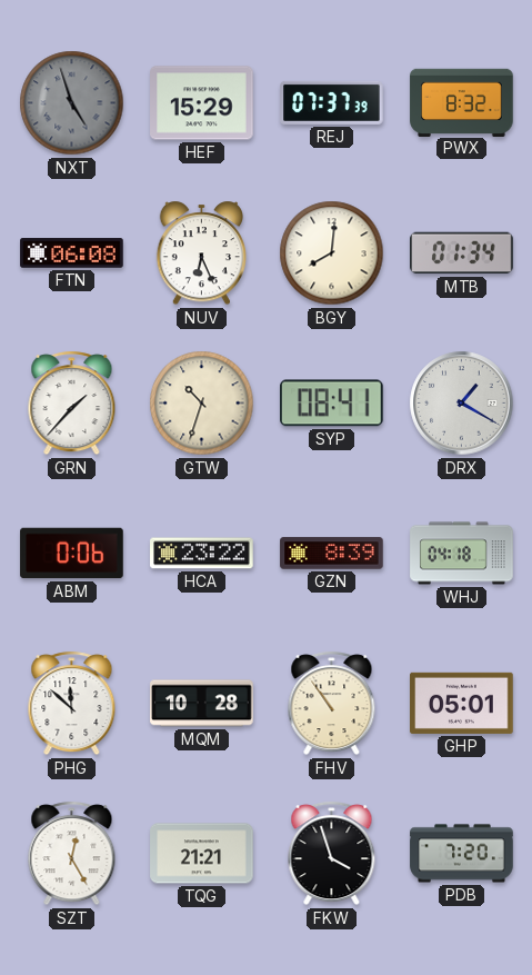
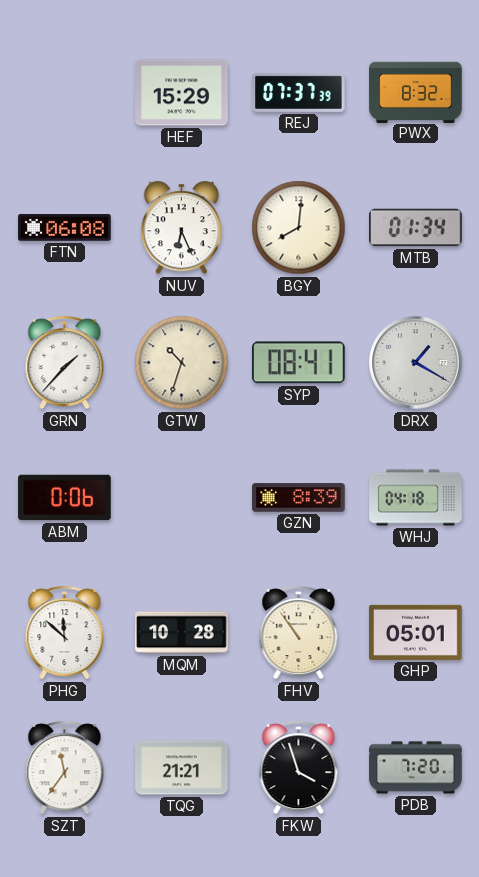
NXT: 4:57 -> none (72, 103)
HCA: 23:22 -> none (202, 554)
SZT: 12:25 -> 11:36 (65, 768)
